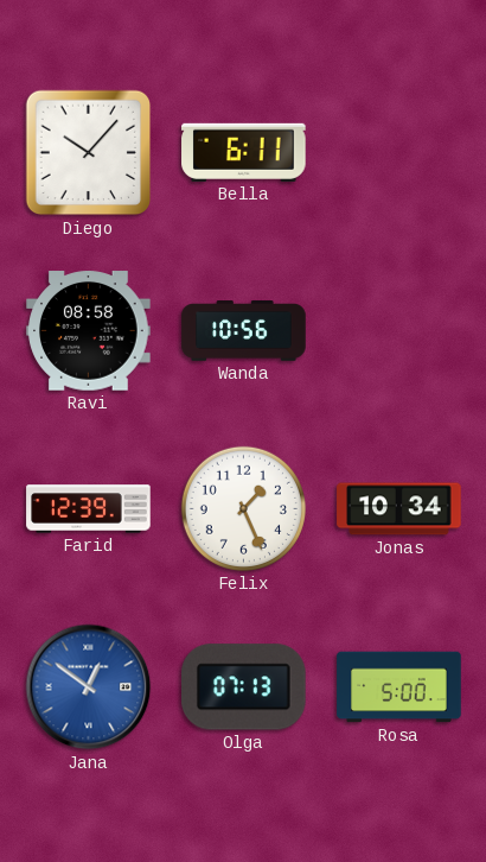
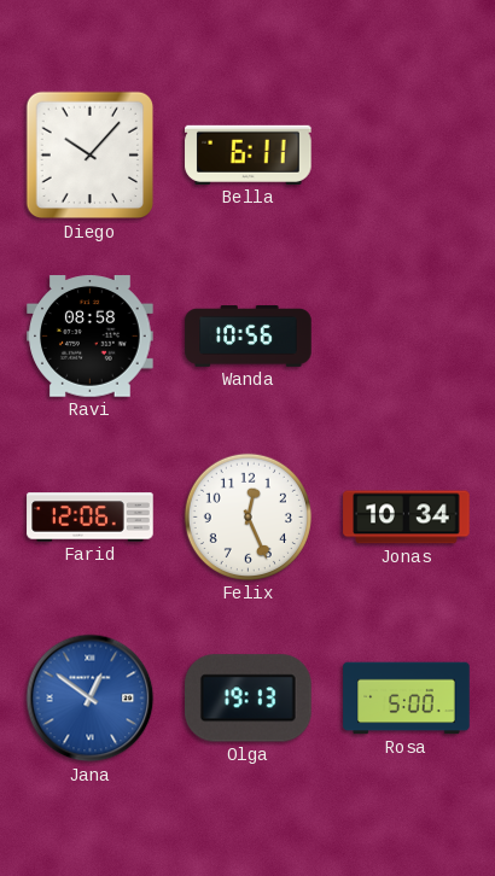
Farid: 12:39 -> 12:06 (91, 518)
Felix: 1:26 -> 12:26 (247, 516)
Olga: 07:13 -> 19:13 (249, 699)
